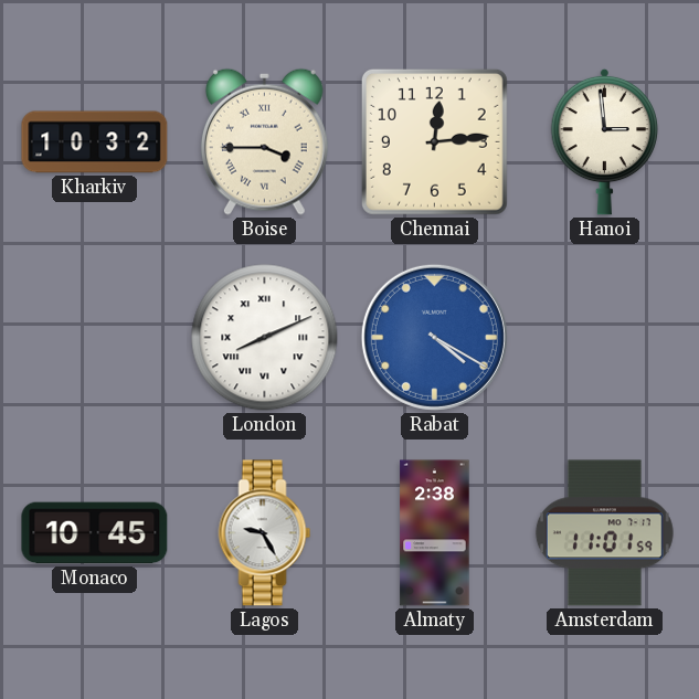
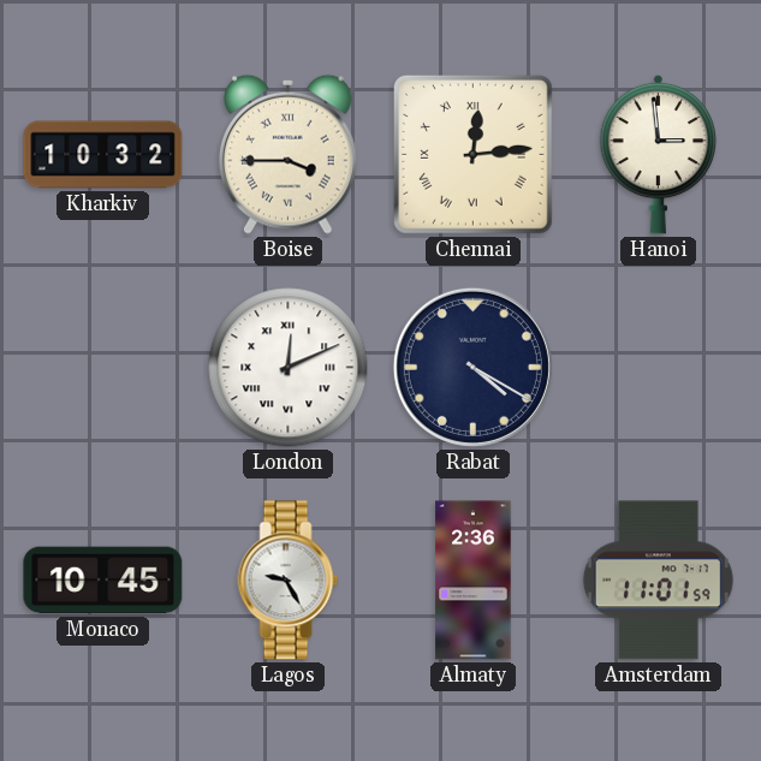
Chennai numerals: Arabic -> Roman (472, 154)
London: 8:11 -> 12:11 (289, 368)
Rabat dial: blue -> navy (472, 367)
Almaty: 2:38 -> 2:36 (474, 581)
